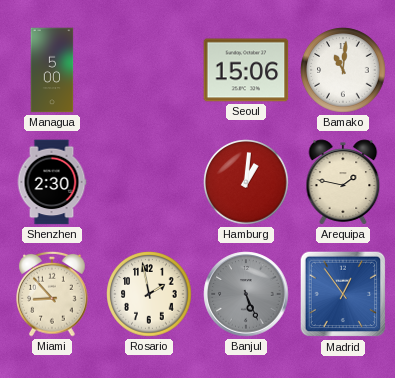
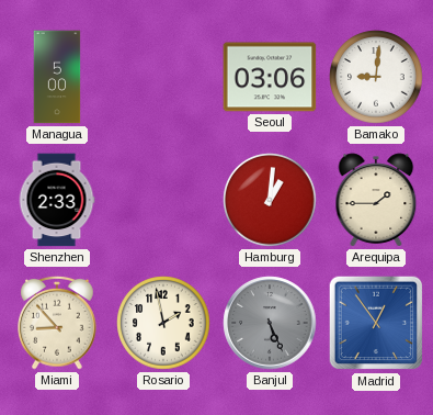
Seoul: 15:06 -> 03:06 (270, 77)
Bamako: 11:01 -> 9:01 (376, 77)
Shenzhen: 2:30 -> 2:33 (57, 200)
Arequipa: 1:47 -> 1:45 (376, 200)
